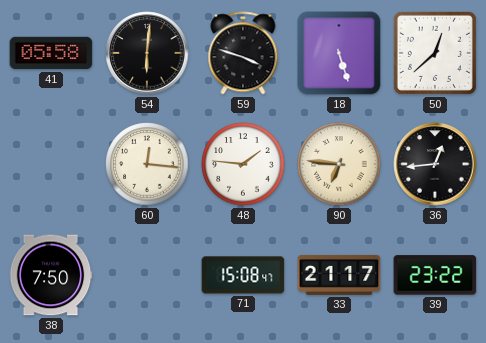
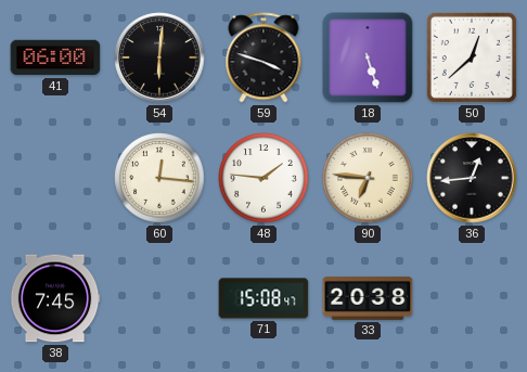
41: 05:58 -> 06:00 (55, 57)
38: 7:50 -> 7:45 (55, 298)
33: 21:17 -> 20:38 (368, 298)
39: 23:22 -> none (435, 275)
